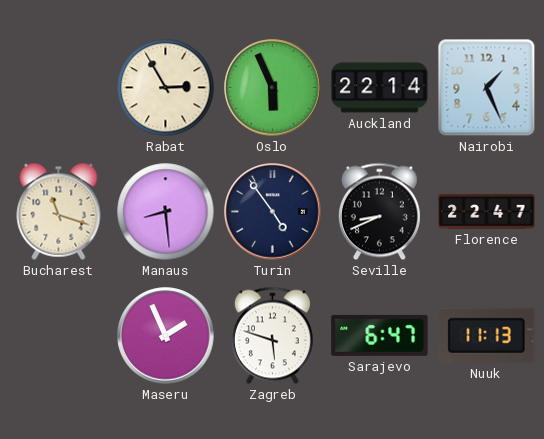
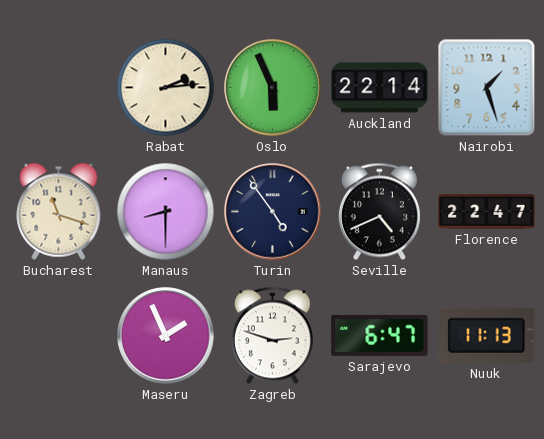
Rabat: 2:55 -> 2:14 (166, 88)
Nairobi: 1:26 -> 1:27 (487, 88)
Manaus: 8:29 -> 8:30 (166, 212)
Seville: 8:41 -> 4:41 (379, 212)
Zagreb: 5:48 -> 2:48 (272, 336)
